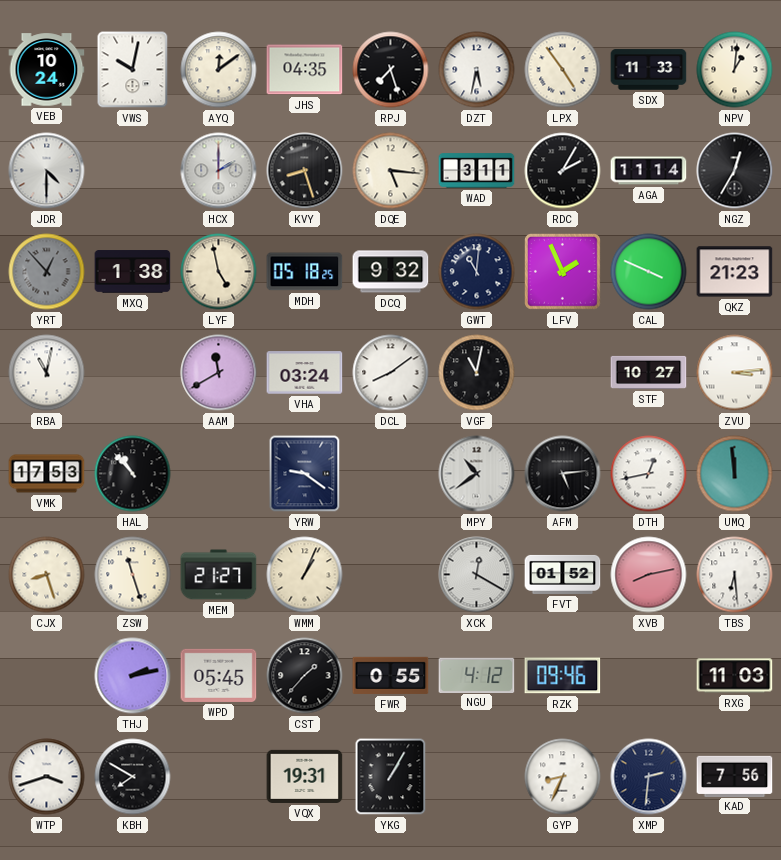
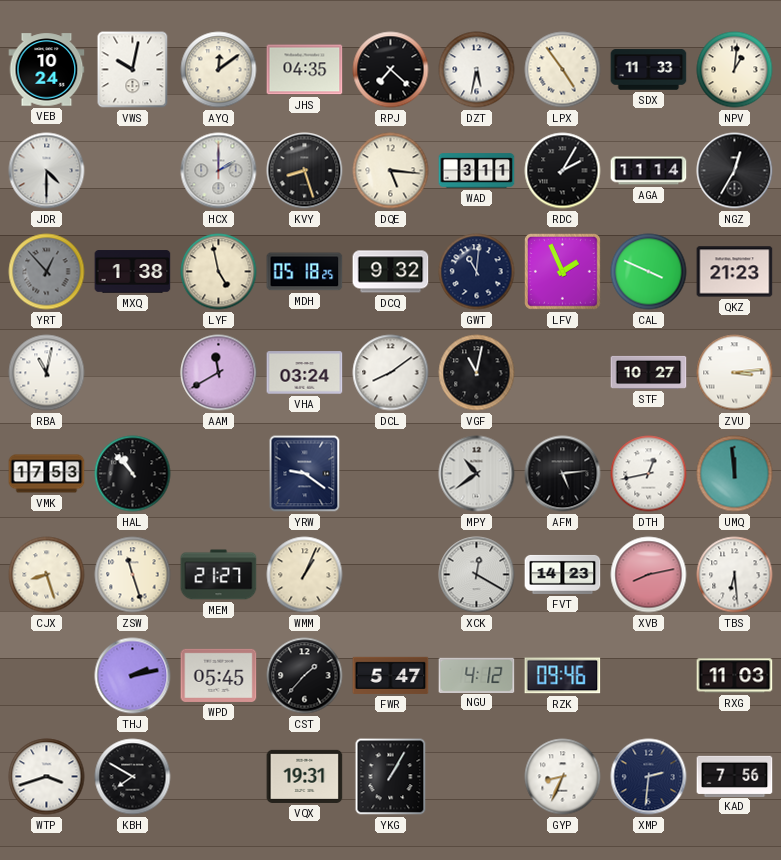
RPJ: 7:27 -> 7:22 (391, 70)
FVT: 01:52 -> 14:23 (563, 574)
FWR: 0:55 -> 5:47 (391, 675)
